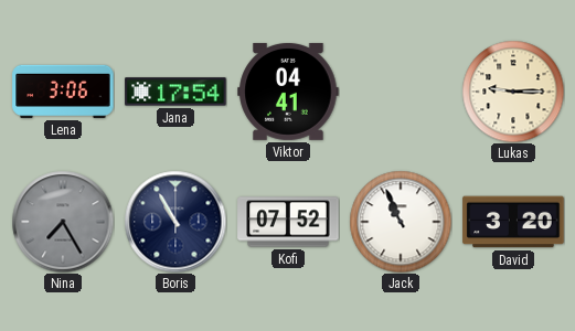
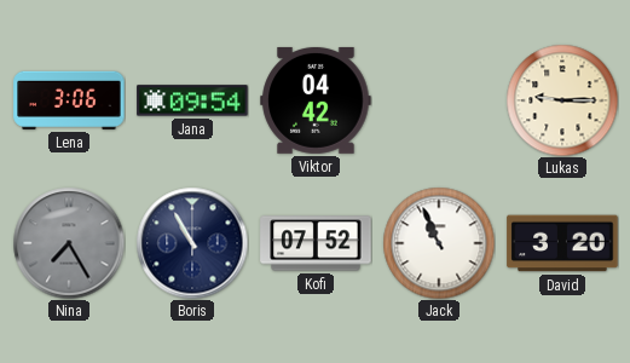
Jana: 17:54 -> 09:54 (192, 100)
Viktor: 04:41 -> 04:42 (316, 100)
